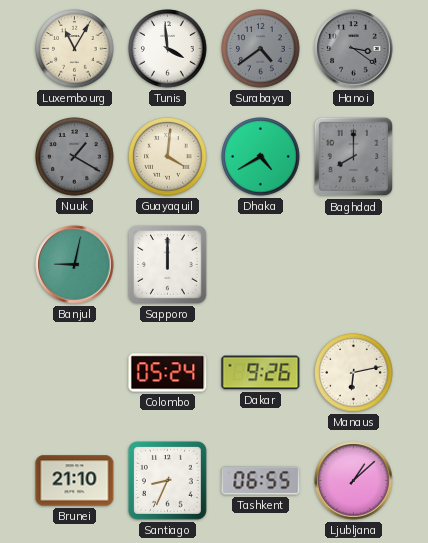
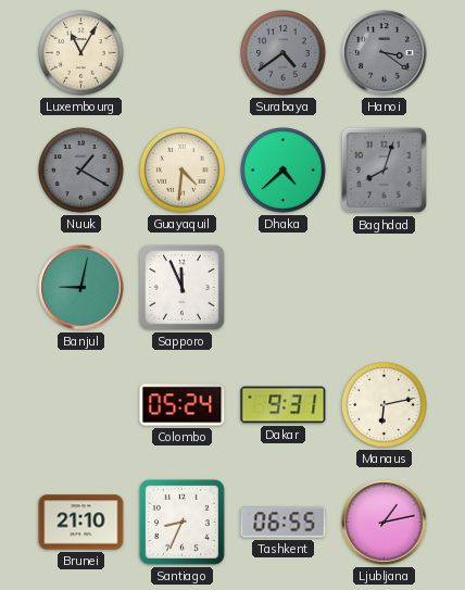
Tunis: 3:59 -> none (168, 49)
Guayaquil: 4:01 -> 4:31 (183, 171)
Dhaka: 4:40 -> 4:38 (284, 171)
Baghdad: 8:00 -> 8:03 (385, 171)
Sapporo: 12:00 -> 11:56 (181, 287)
Dakar: 9:26 -> 9:31 (284, 405)
Ljubljana: 1:08 -> 1:13 (385, 523)
